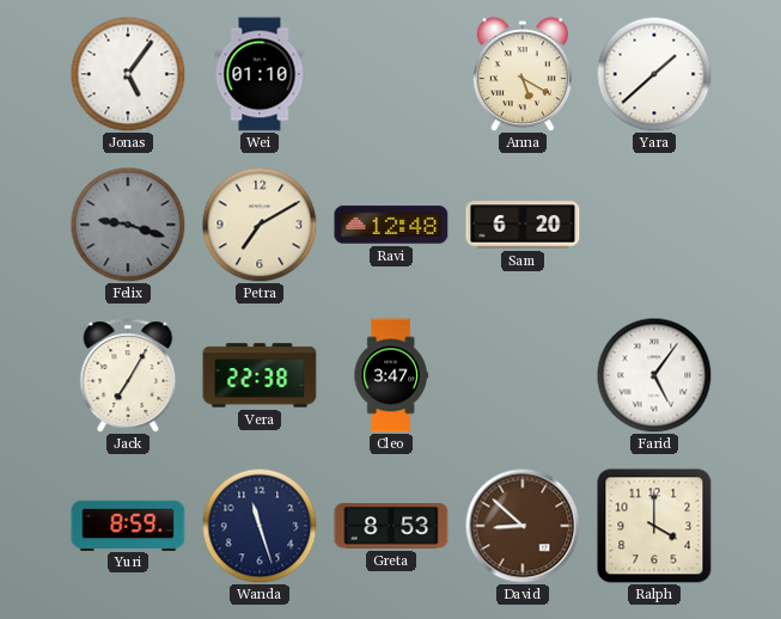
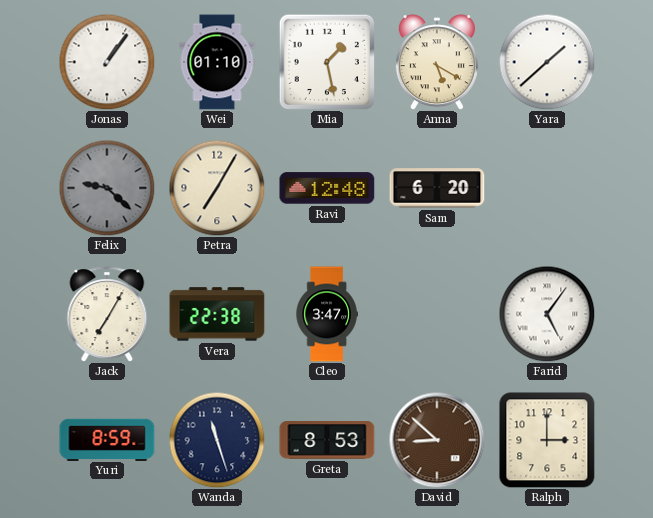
Jonas: 5:06 -> 1:06 (107, 62)
Mia: none -> 1:28 (326, 61)
Felix: 9:18 -> 9:22 (107, 188)
Petra: 7:10 -> 7:05 (217, 188)
Ralph: 4:00 -> 3:00 (547, 440)
